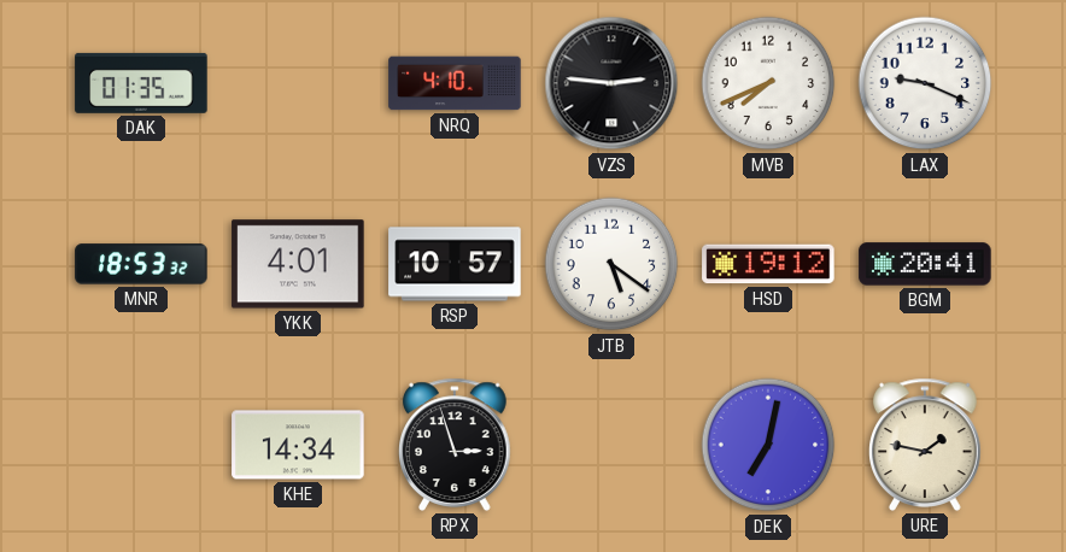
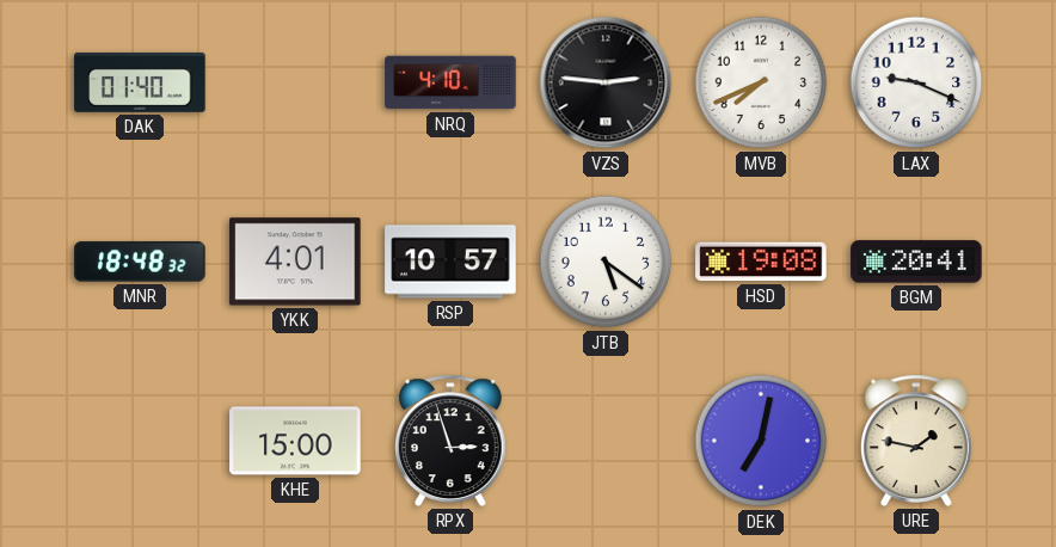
DAK: 01:35 -> 01:40 (140, 82)
MNR: 18:53 -> 18:48 (140, 262)
HSD: 19:12 -> 19:08 (761, 262)
KHE: 14:34 -> 15:00 (295, 441)
